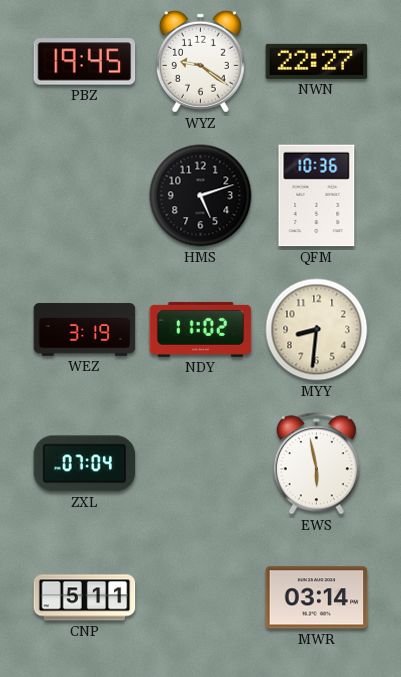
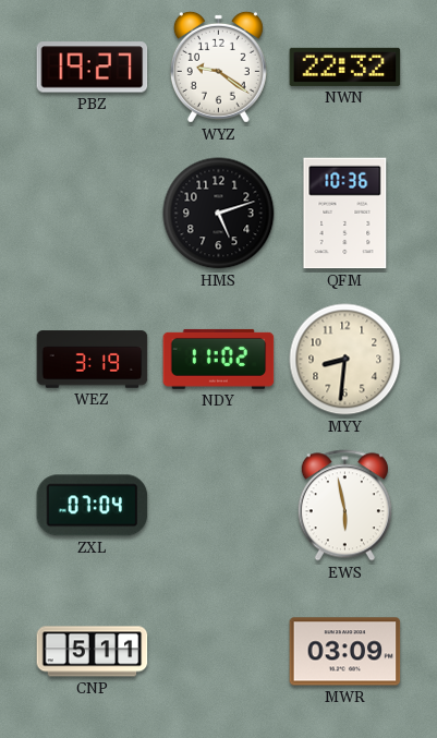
PBZ: 19:45 -> 19:27 (93, 68)
NWN: 22:27 -> 22:32 (345, 66)
MWR: 03:14 -> 03:09 (345, 652)
